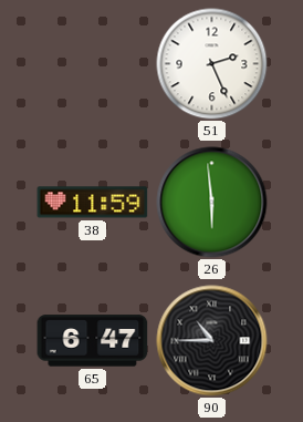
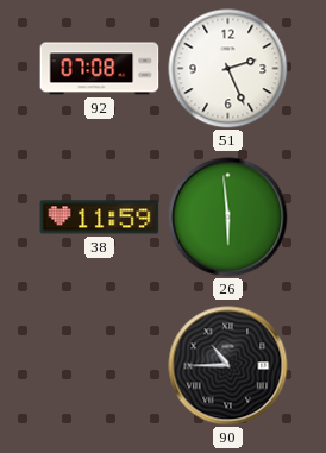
92: none -> 07:08 (100, 69)
65: 6:47 -> none (93, 341)
